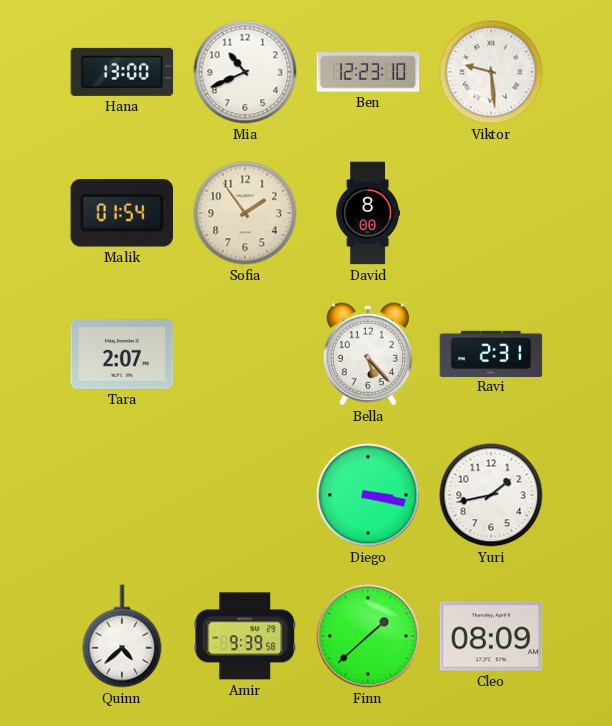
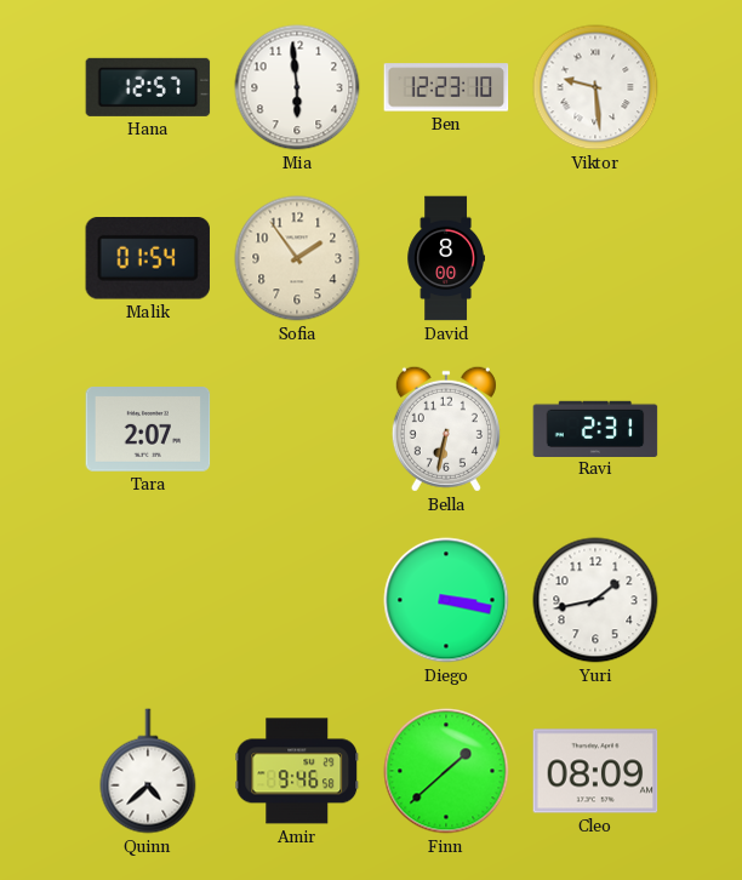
Hana: 13:00 -> 12:57 (148, 87)
Mia: 10:41 -> 5:59 (297, 87)
Bella: 5:23 -> 6:32 (446, 429)
Amir: 9:39 -> 9:46 (297, 771)
